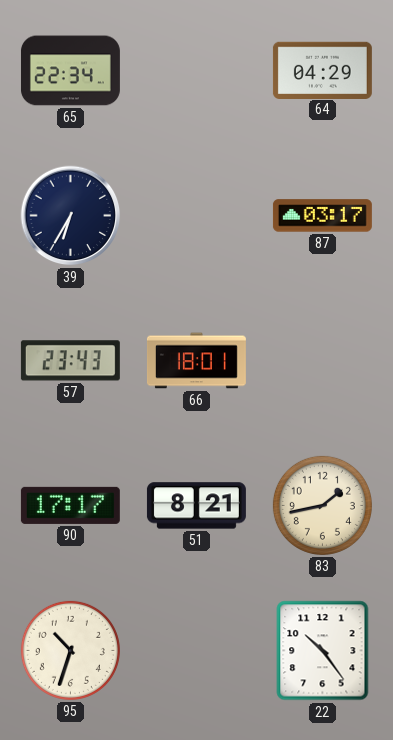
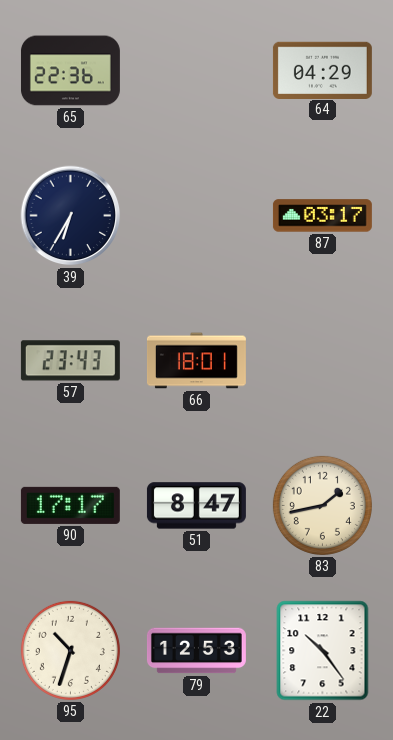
65: 22:34 -> 22:36 (70, 71)
51: 8:21 -> 8:47 (196, 506)
79: none -> 12:53 (196, 651)
